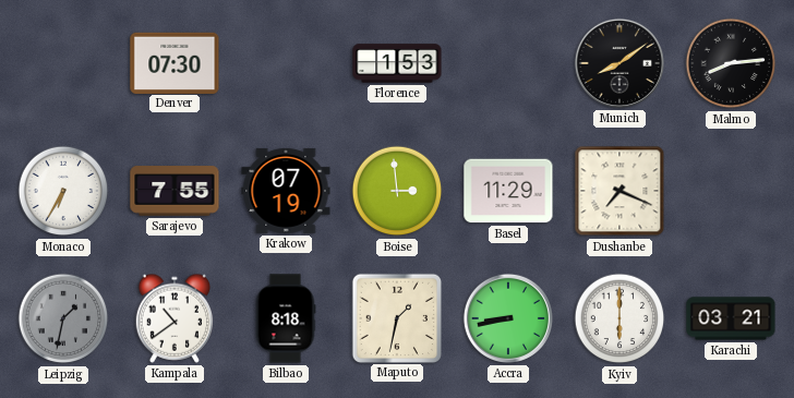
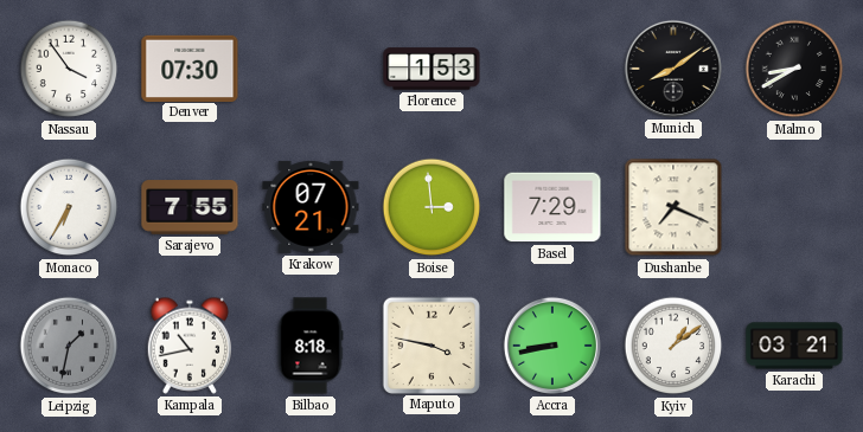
Nassau: none -> 3:54 (69, 69)
Malmo: 8:14 -> 8:40 (794, 69)
Krakow: 07:19 -> 07:21 (311, 207)
Basel: 11:29 -> 7:29 (552, 207)
Kampala: 10:39 -> 10:43 (190, 346)
Maputo: 1:32 -> 3:47 (430, 344)
Kyiv: 6:00 -> 1:09 (673, 346)
